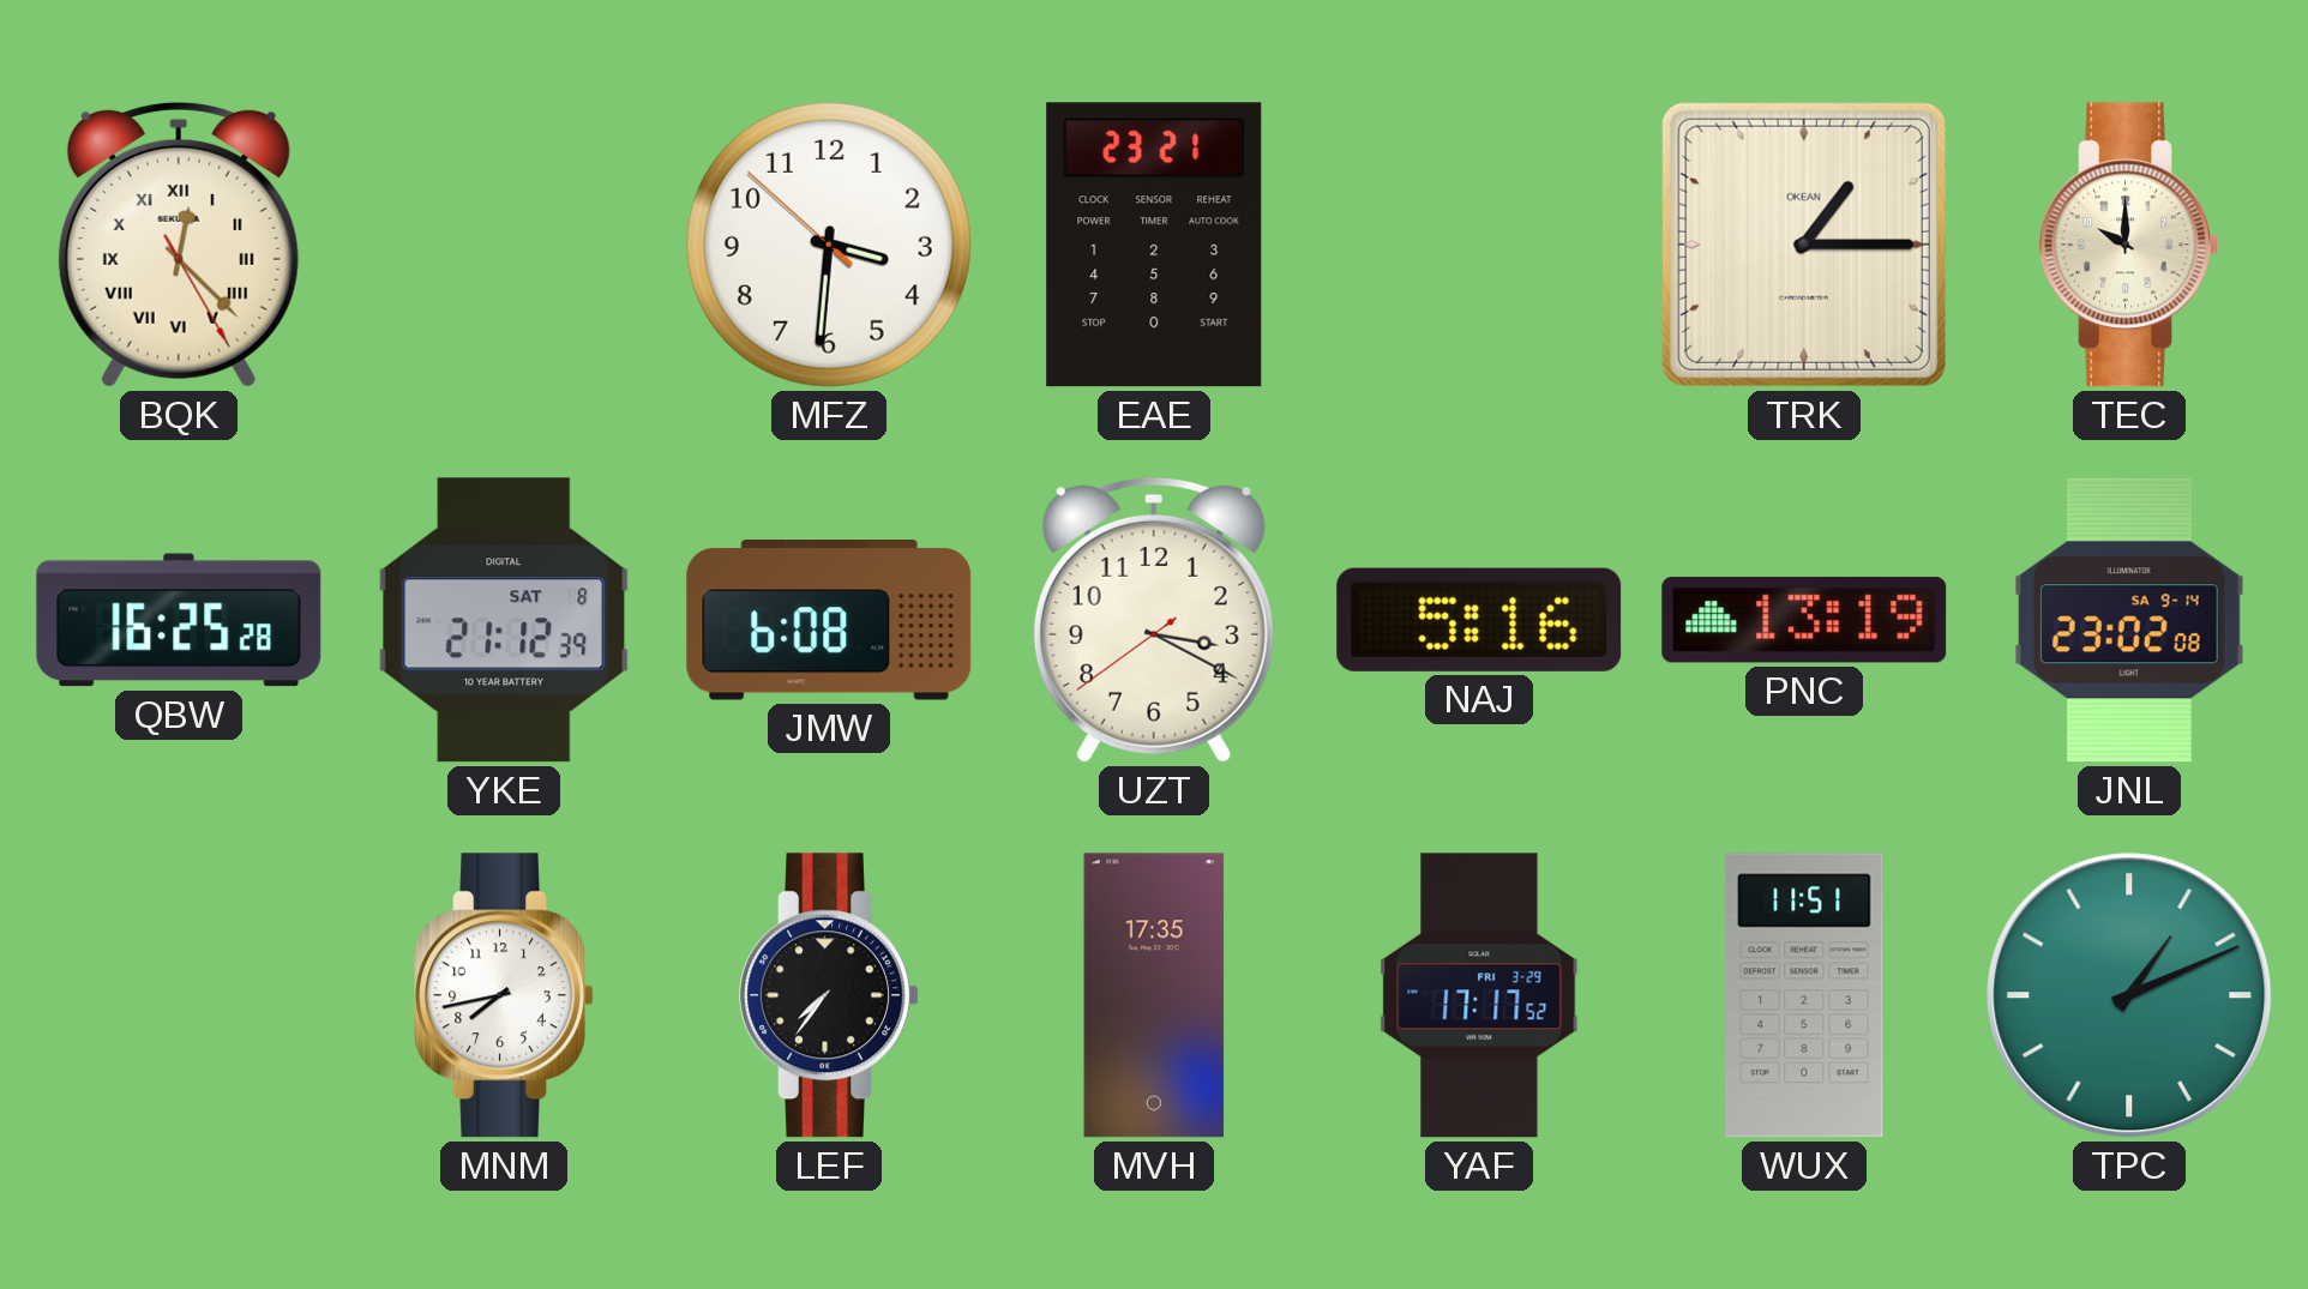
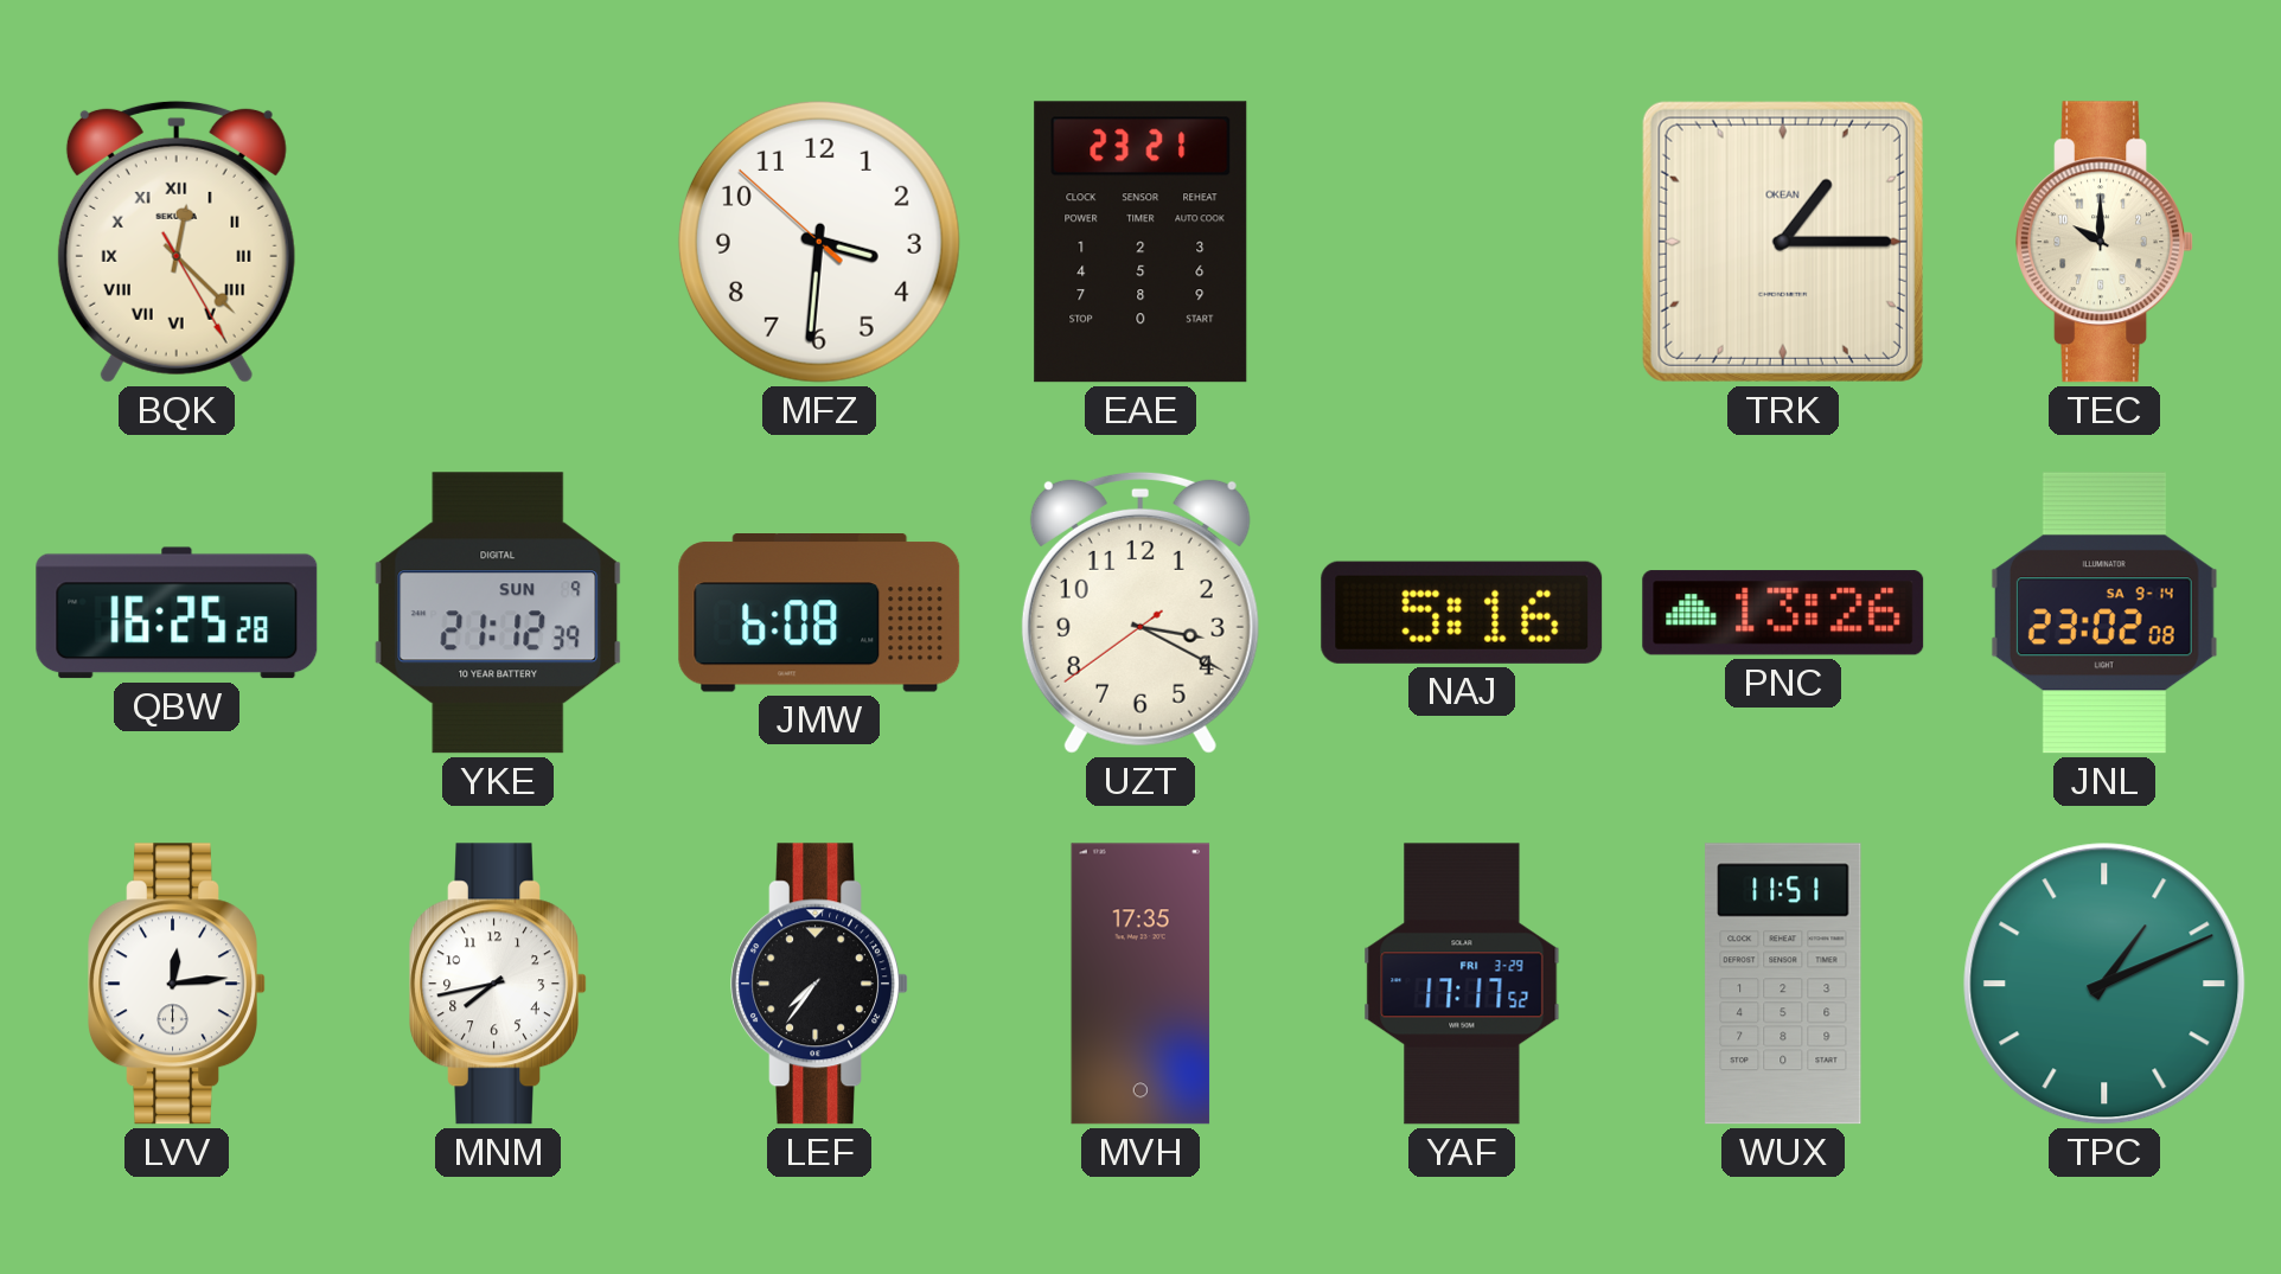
YKE date: SAT 8 -> SUN 9 (498, 613)
PNC: 13:19 -> 13:26 (1783, 613)
LVV: none -> 12:14 (177, 984)
